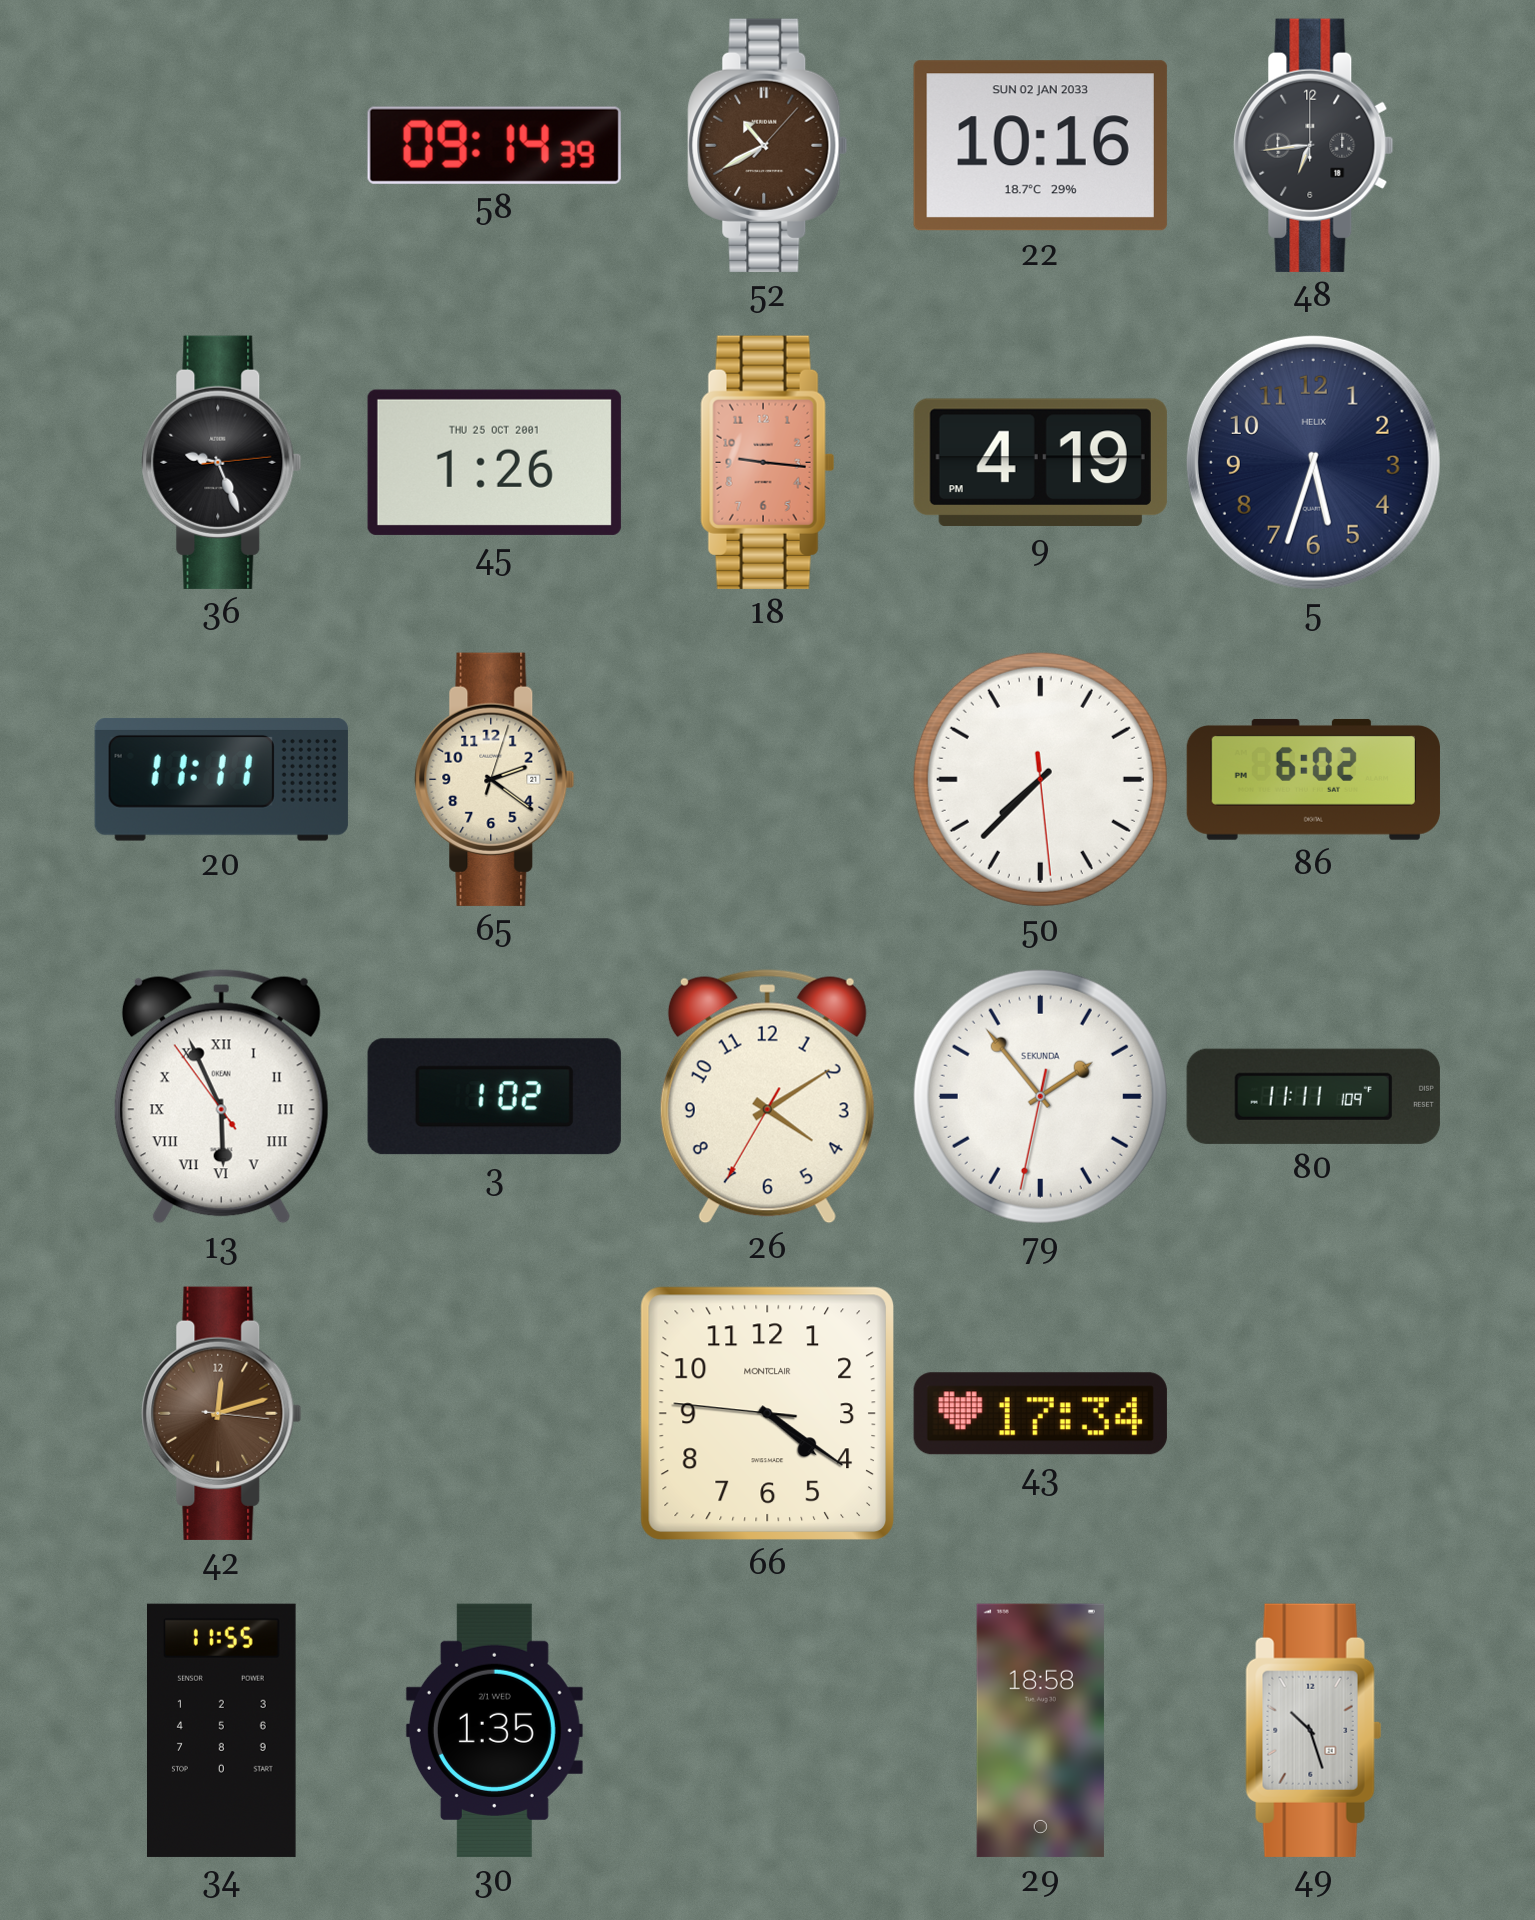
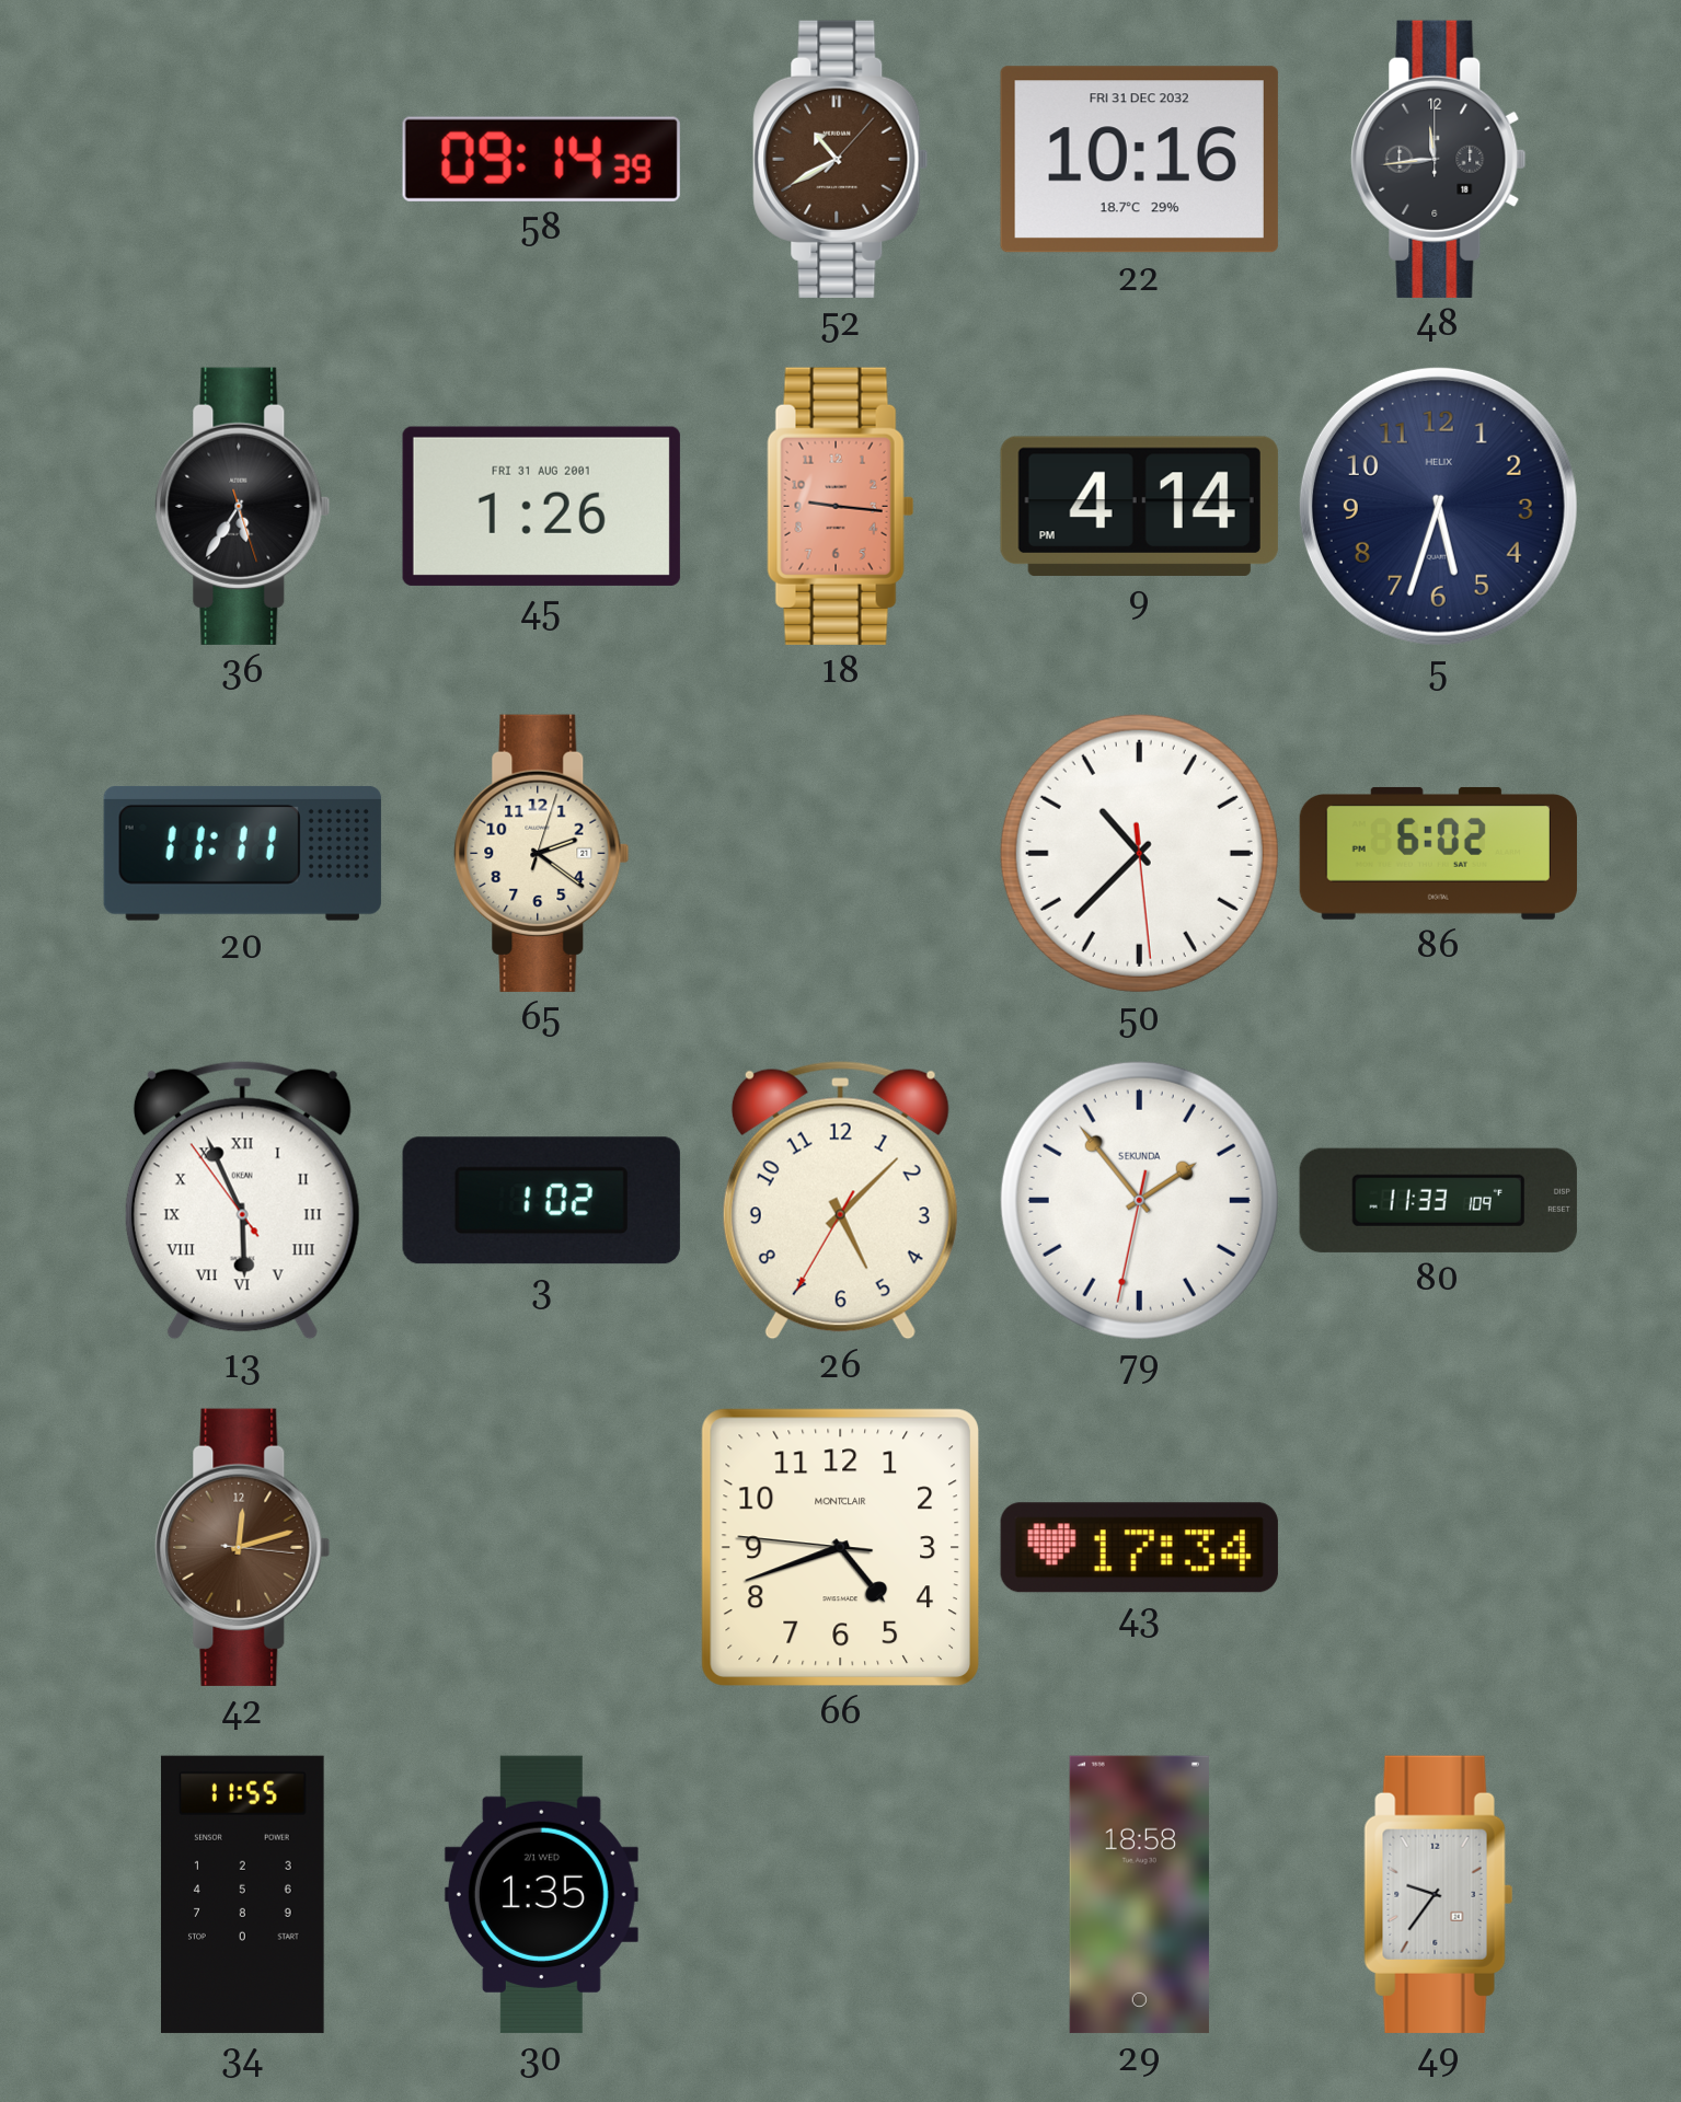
22 date: SUN 02 JAN 2033 -> FRI 31 DEC 2032 (1139, 160)
48: 6:44 -> 11:44 (1439, 159)
36: 9:26 -> 5:35 (243, 506)
45 date: THU 25 OCT 2001 -> FRI 31 AUG 2001 (541, 506)
9: 4:19 -> 4:14 (1139, 506)
50: 7:37 -> 10:37 (1139, 853)
26: 4:09 -> 5:07 (840, 1201)
80: 11:11 -> 11:33 (1438, 1200)
66: 4:20 -> 4:41 (840, 1547)
49: 10:27 -> 9:36 (1439, 1894)
